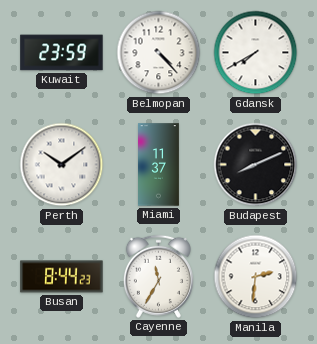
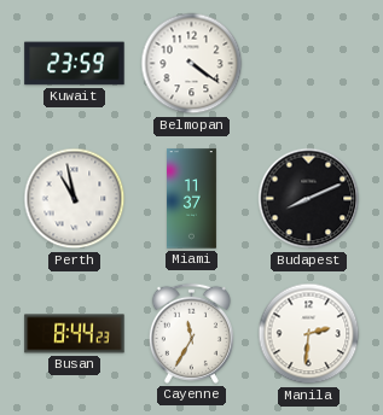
Belmopan: 4:23 -> 4:21 (192, 64)
Gdansk: 7:40 -> none (256, 53)
Perth: 10:09 -> 10:58 (75, 199)
